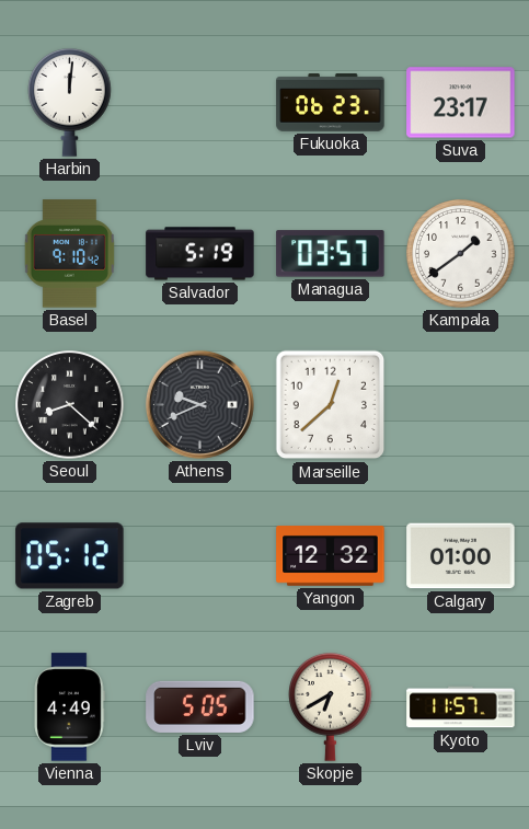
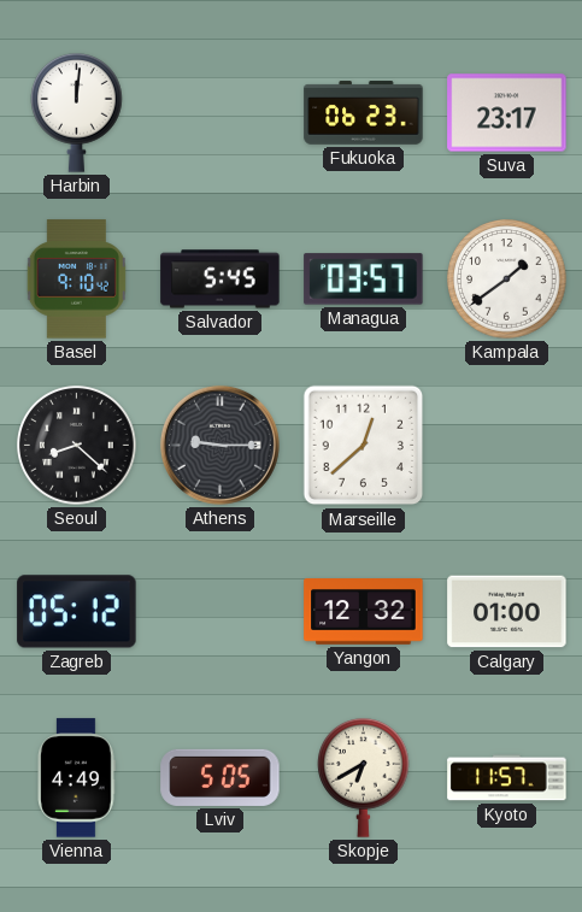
Salvador: 5:19 -> 5:45 (221, 280)
Athens: 9:41 -> 9:15 (219, 445)
